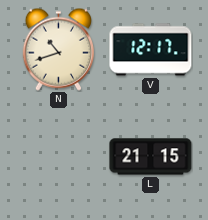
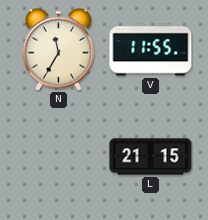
N: 10:42 -> 11:35 (58, 49)
V: 12:17 -> 11:55 (151, 50)
